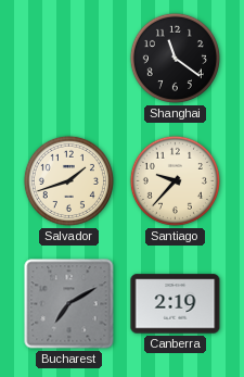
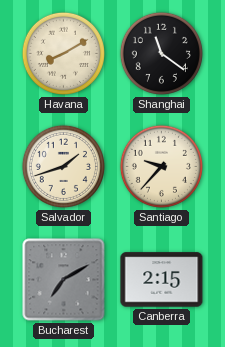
Havana: none -> 8:10 (63, 53)
Canberra: 2:19 -> 2:15 (162, 280)
